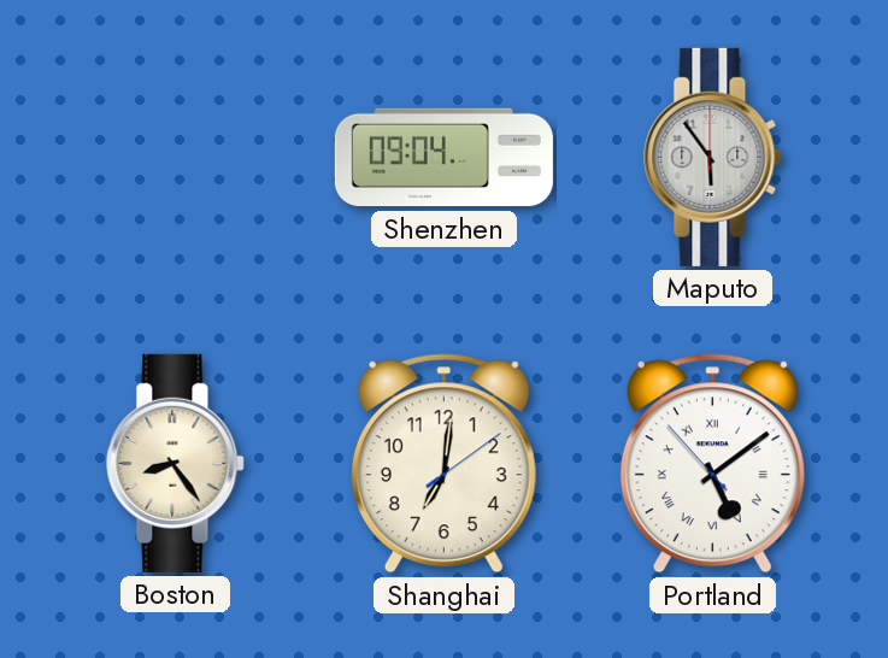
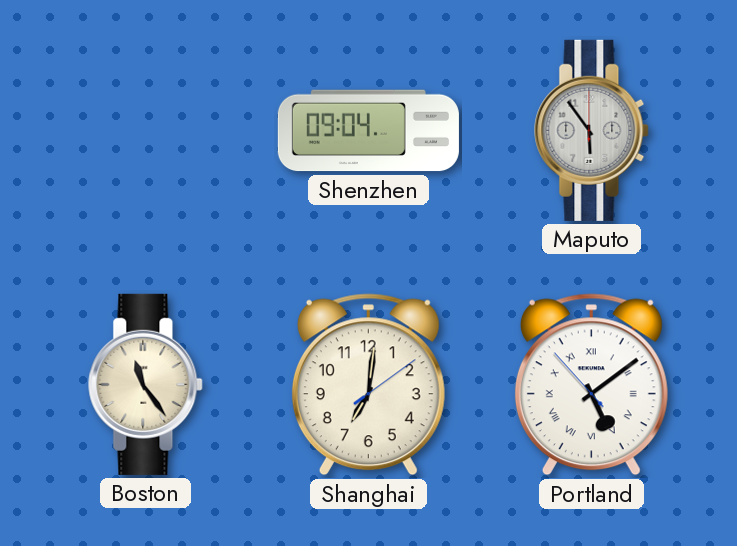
Boston: 8:24 -> 11:24 (146, 384)
